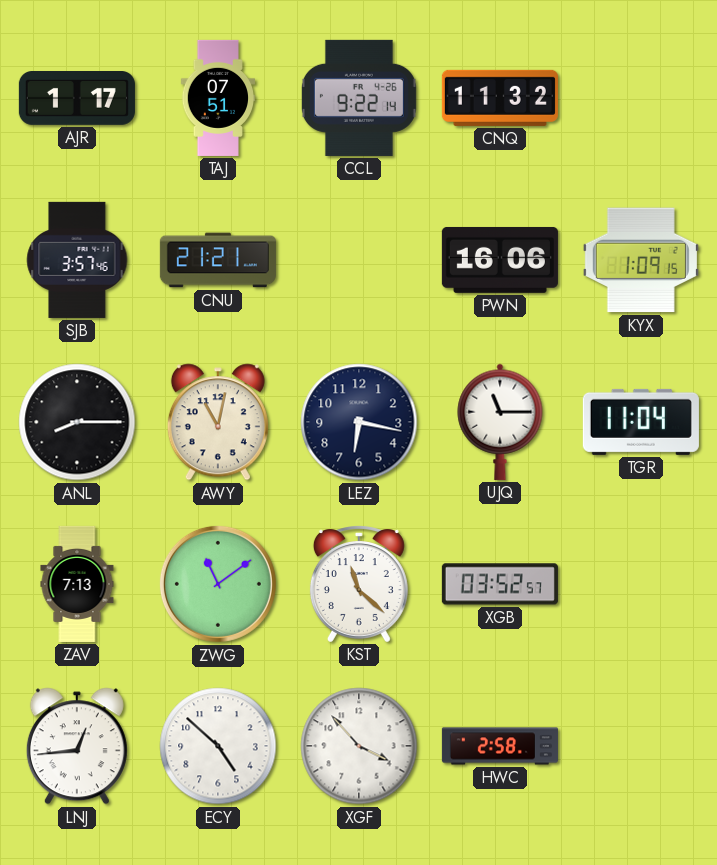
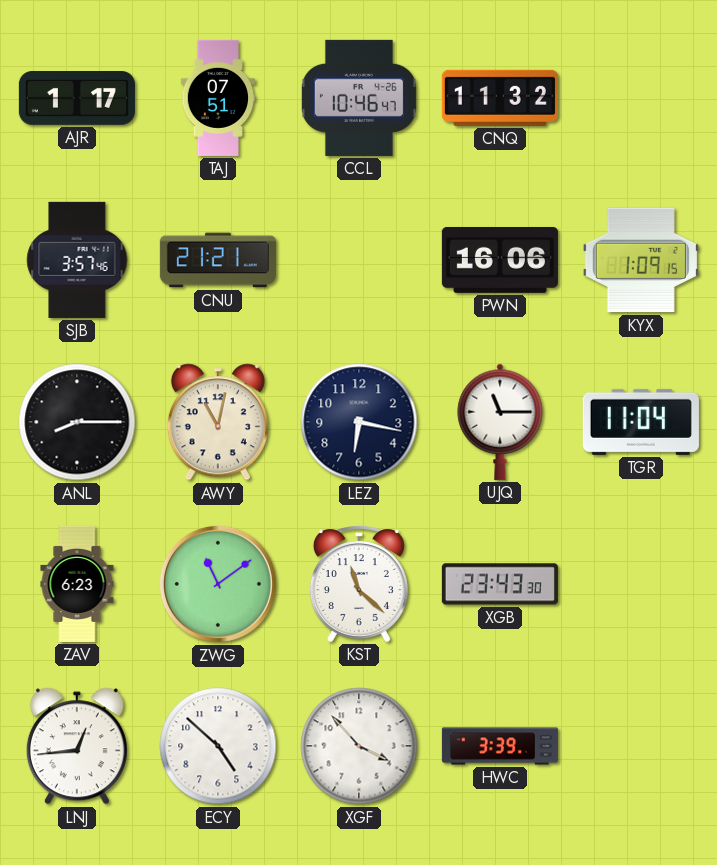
CCL: 9:22 -> 10:46 (359, 98)
ZAV: 7:13 -> 6:23 (77, 584)
XGB: 03:52 -> 23:43 (500, 584)
HWC: 2:58 -> 3:39 (500, 746)
